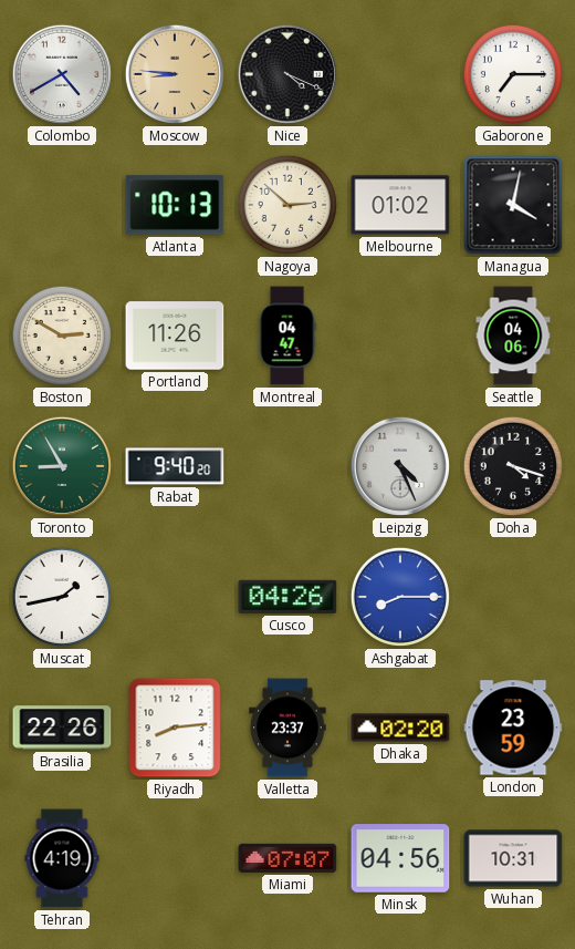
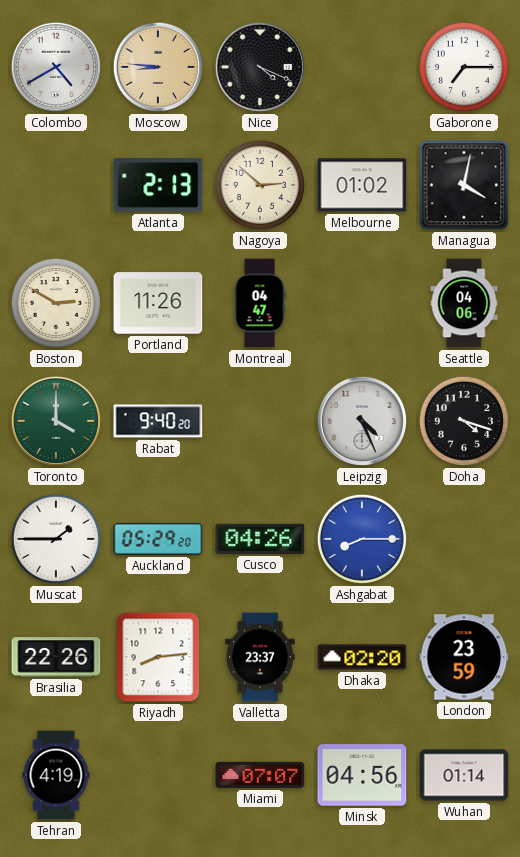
Atlanta: 10:13 -> 2:13 (158, 185)
Toronto: 8:55 -> 4:00 (56, 421)
Muscat: 1:43 -> 1:45 (56, 539)
Auckland: none -> 05:29 (158, 539)
Wuhan: 10:31 -> 01:14 (464, 775)
